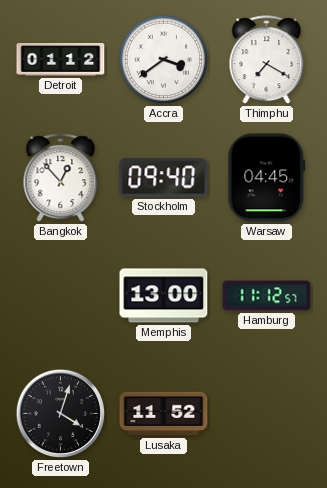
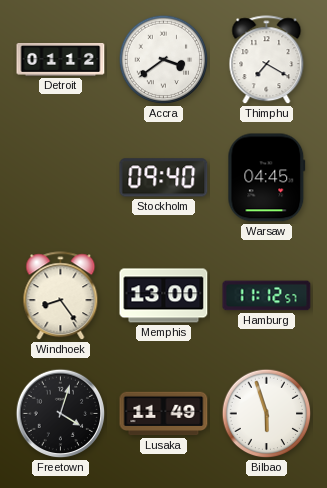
Bangkok: 12:53 -> none (61, 178)
Windhoek: none -> 8:24 (61, 296)
Lusaka: 11:52 -> 11:49 (164, 414)
Bilbao: none -> 5:57 (267, 414)
